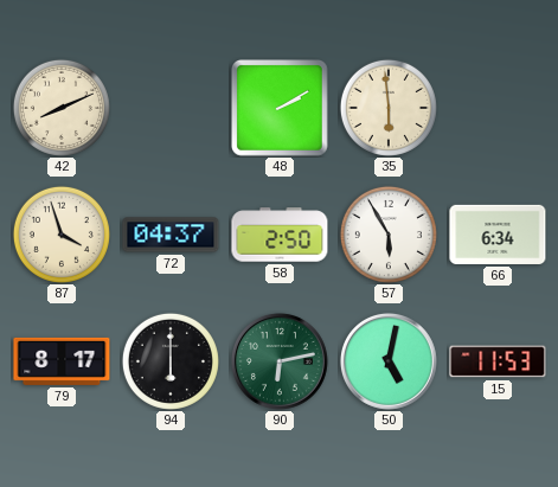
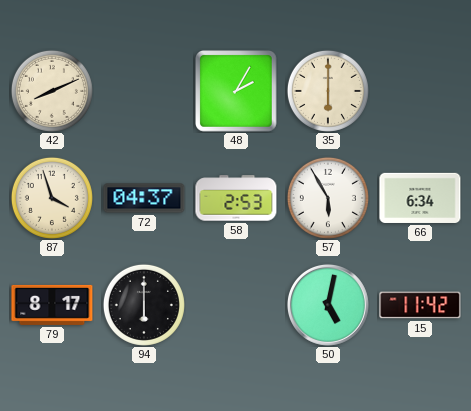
48: 2:10 -> 2:05 (237, 92)
35: 5:59 -> 6:00 (328, 91)
58: 2:50 -> 2:53 (236, 198)
90: 6:13 -> none (280, 361)
15: 11:53 -> 11:42 (420, 305)
